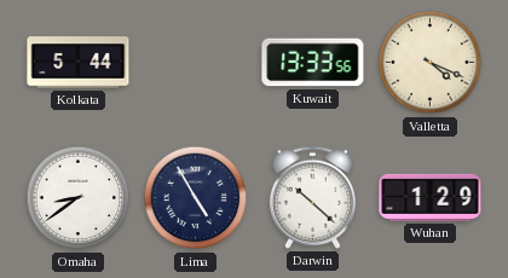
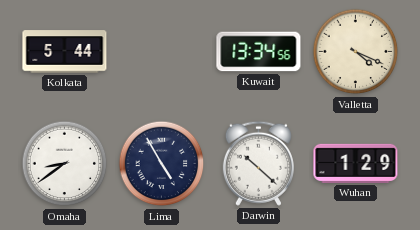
Kuwait: 13:33 -> 13:34 (259, 52)
